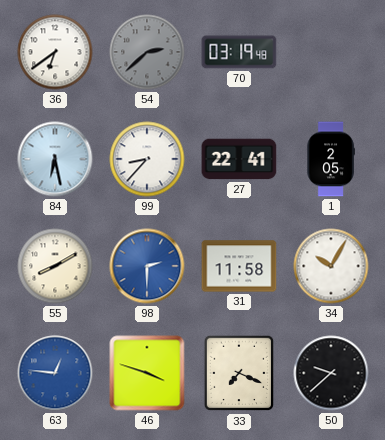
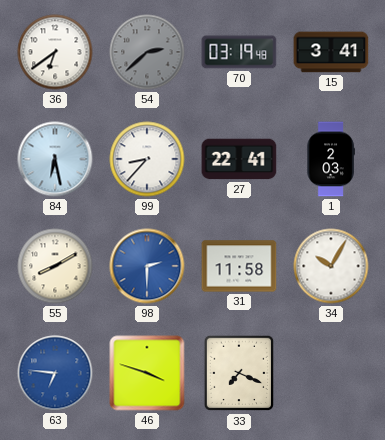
15: none -> 3:41 (331, 52)
1: 2:05 -> 2:03 (331, 159)
63: 12:46 -> 6:46 (55, 373)
50: 9:38 -> none (331, 373)
